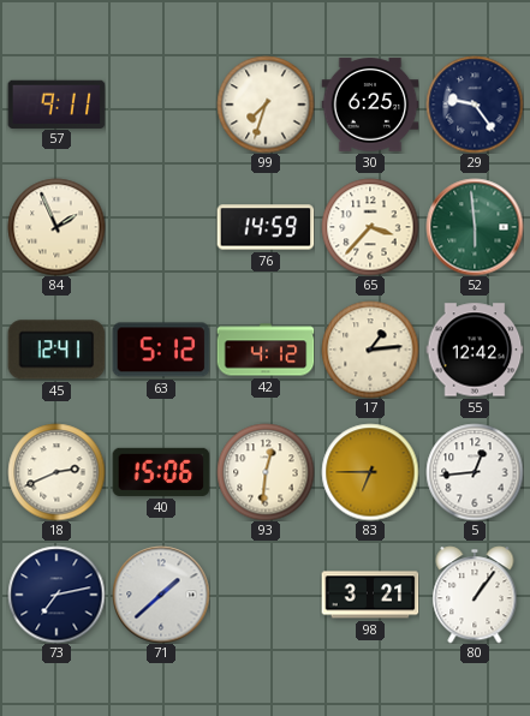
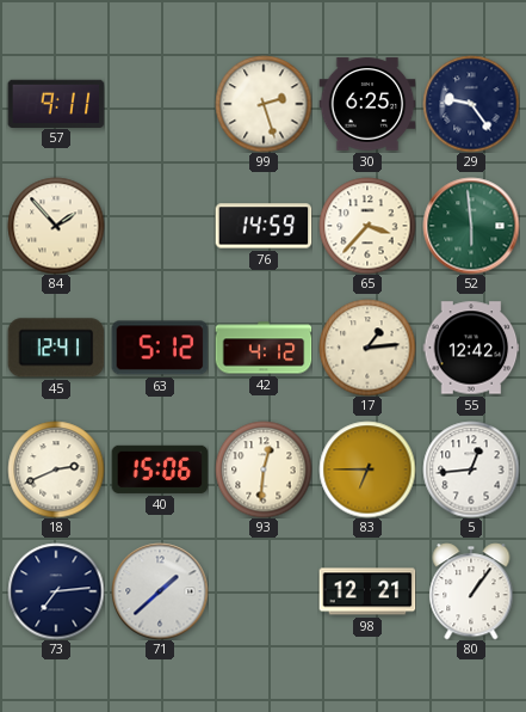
99: 7:33 -> 2:27 (264, 104)
84: 1:56 -> 1:53 (56, 226)
73: 7:13 -> 7:14 (56, 591)
98: 3:21 -> 12:21 (367, 591)
